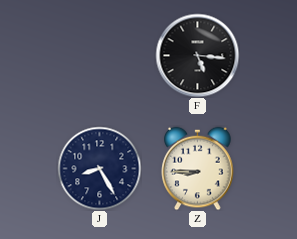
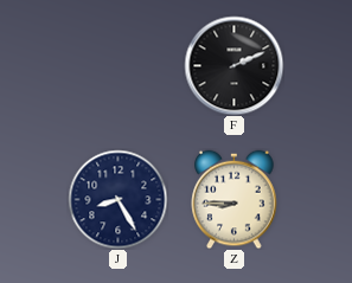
F: 5:16 -> 2:11 (233, 65)
